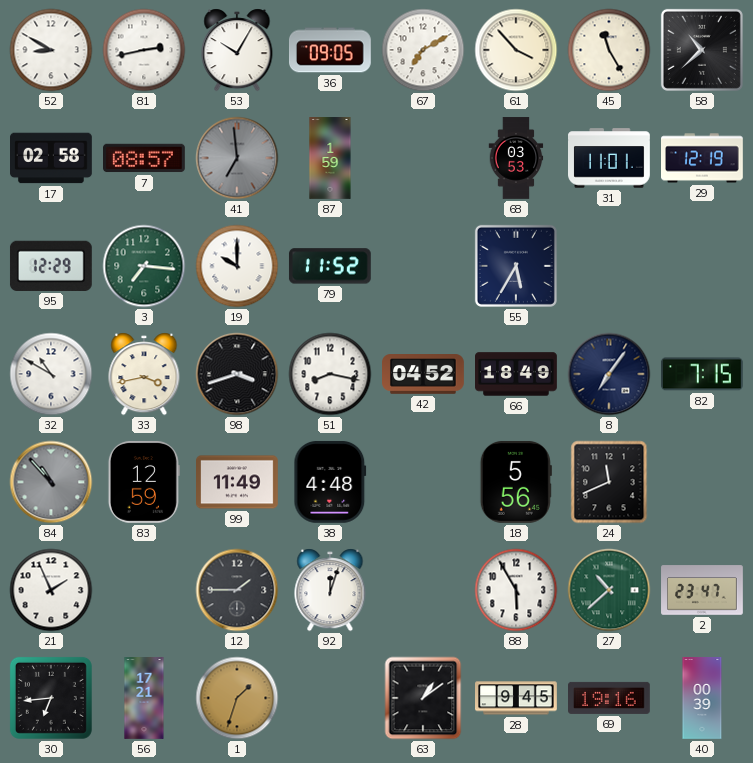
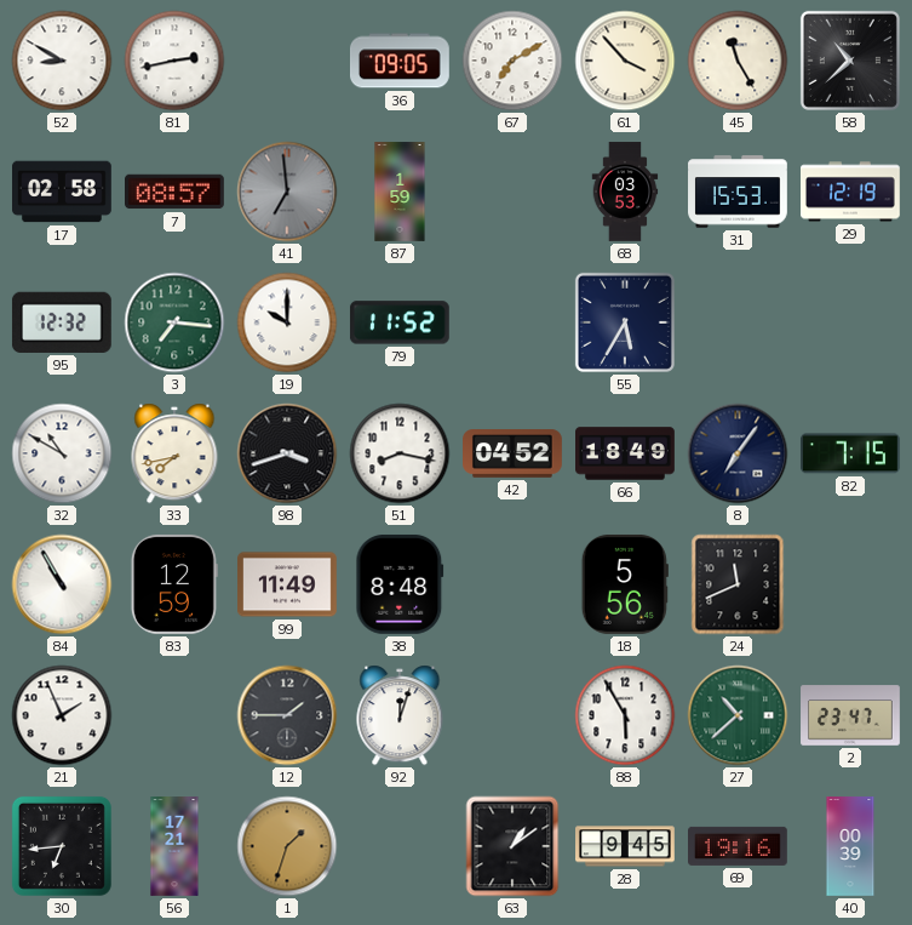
53: 10:05 -> none (237, 50)
31: 11:01 -> 15:53 (739, 192)
95: 12:29 -> 12:32 (62, 322)
33: 3:43 -> 7:43 (174, 453)
84: 10:53 -> 10:55 (62, 584)
84 dial: grey -> white (62, 584)
38: 4:48 -> 8:48 (400, 584)
